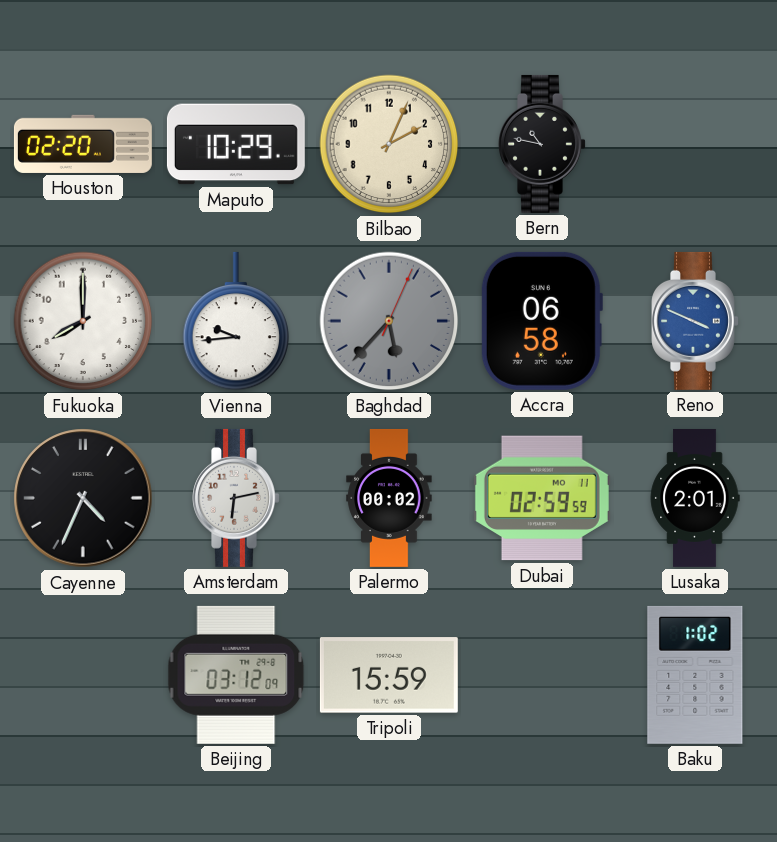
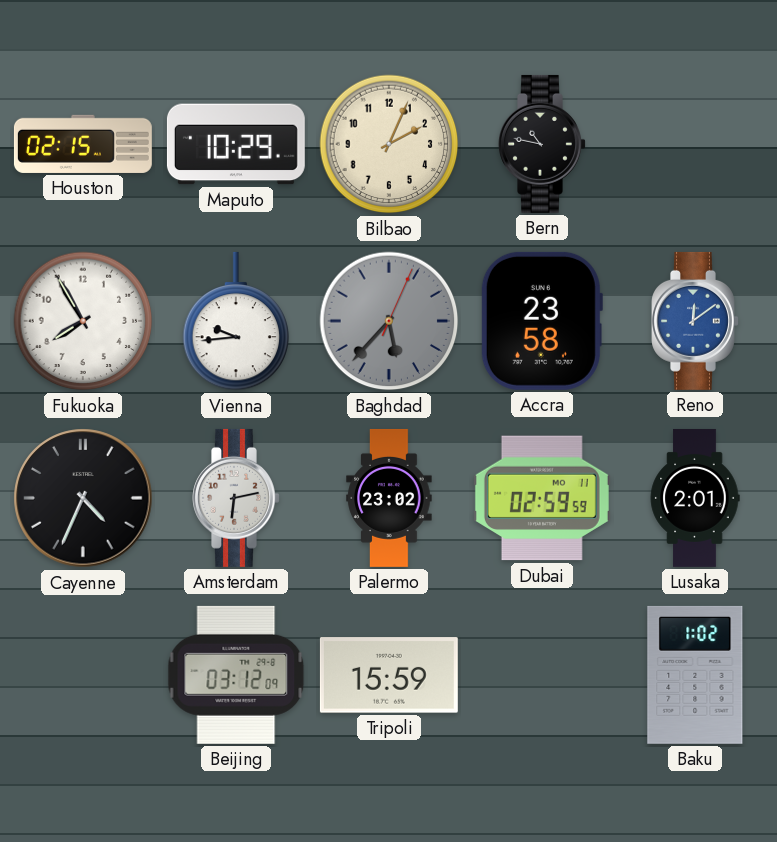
Houston: 02:20 -> 02:15 (83, 144)
Fukuoka: 8:00 -> 7:55 (83, 321)
Accra: 06:58 -> 23:58 (541, 321)
Reno: 3:49 -> 12:09 (695, 321)
Palermo: 00:02 -> 23:02 (389, 498)
